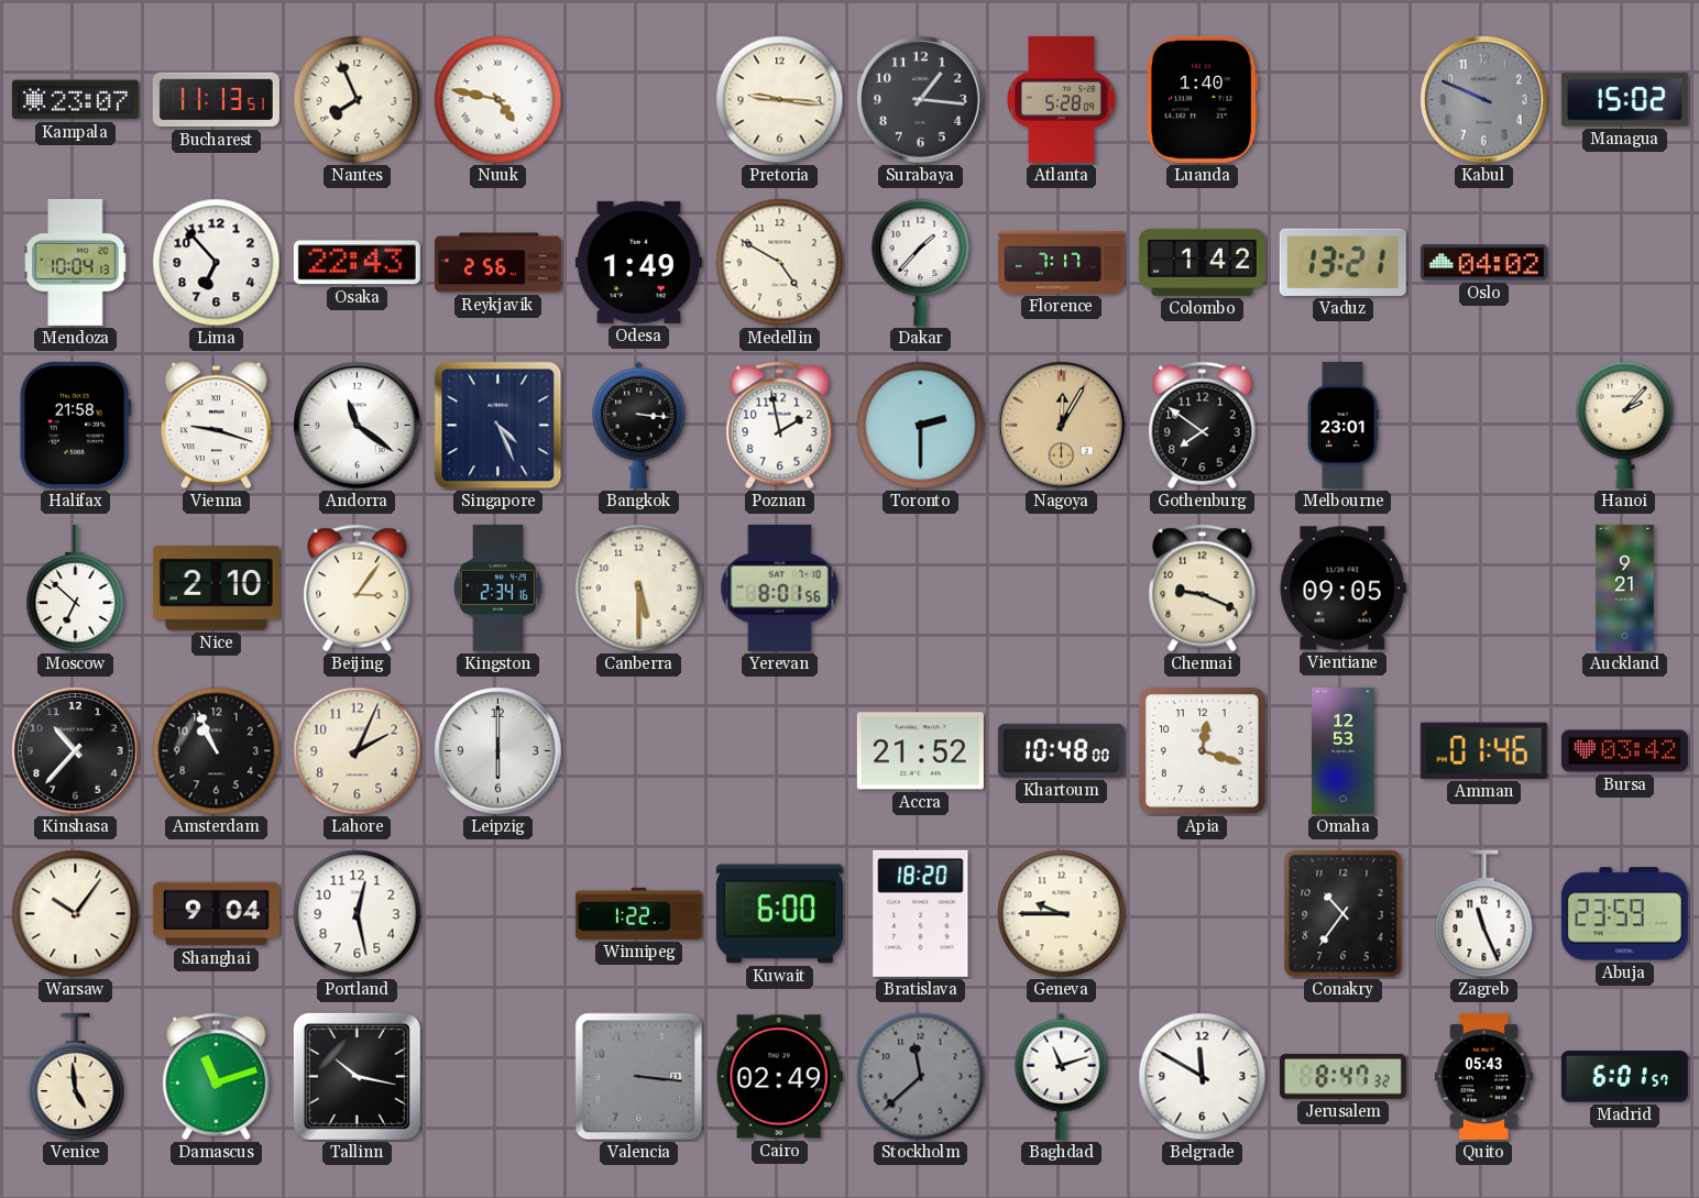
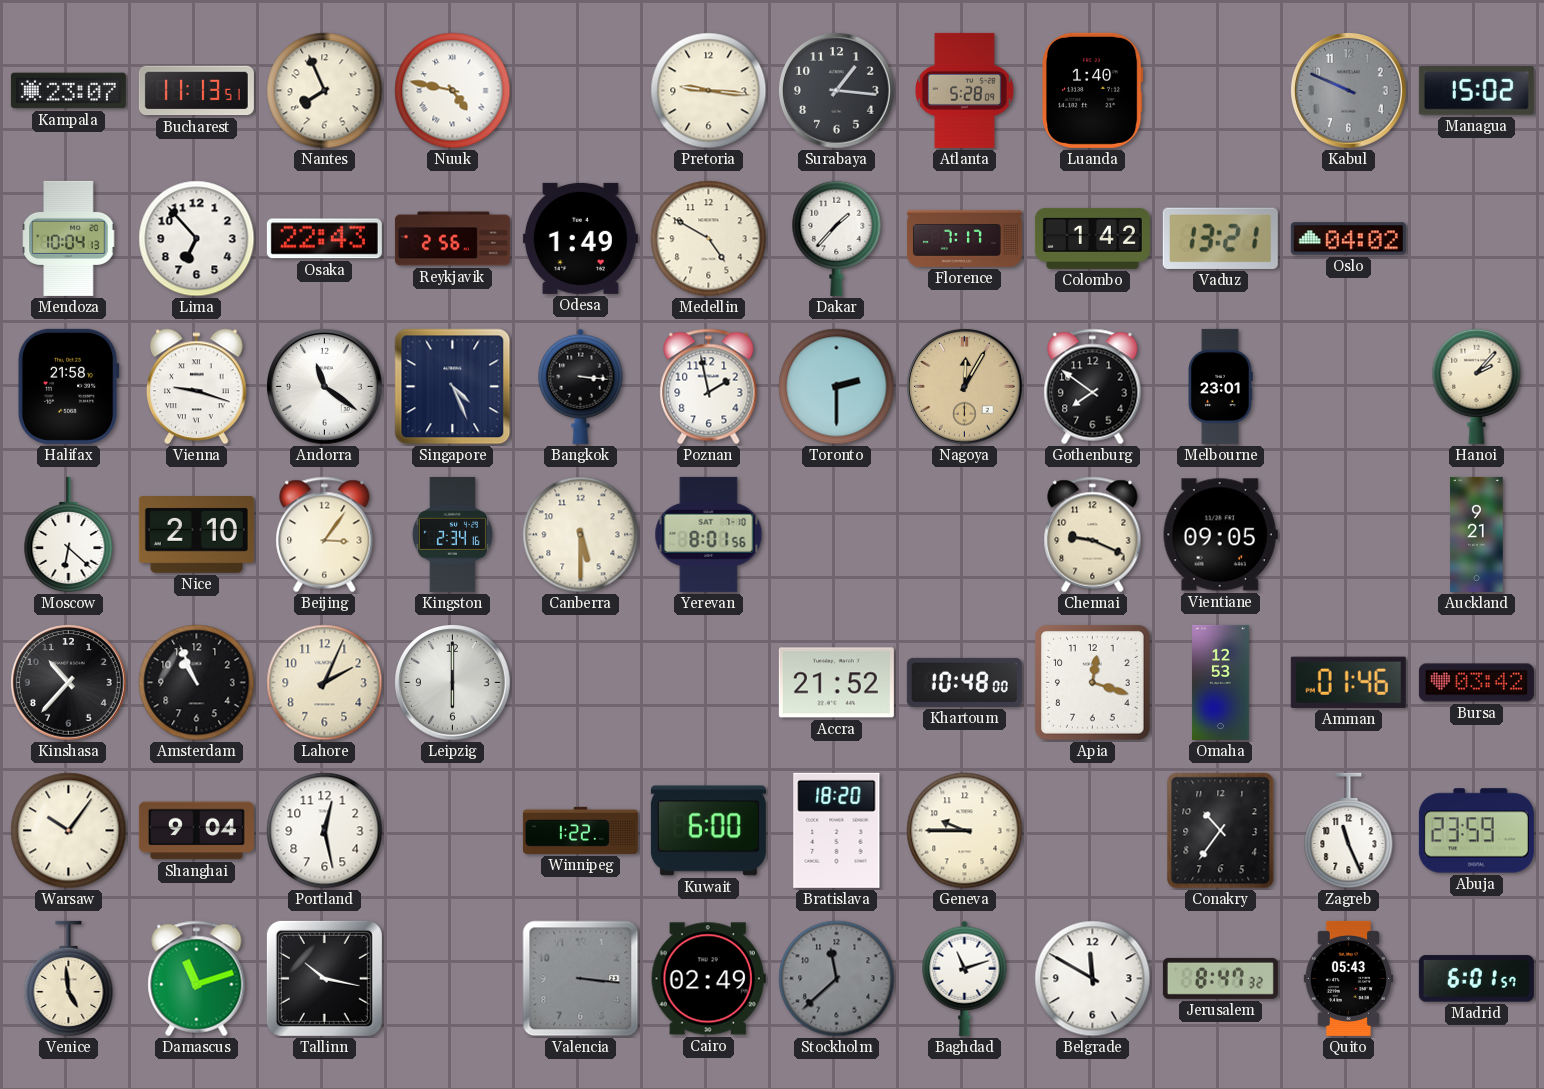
Moscow: 6:52 -> 6:22 (69, 535)
